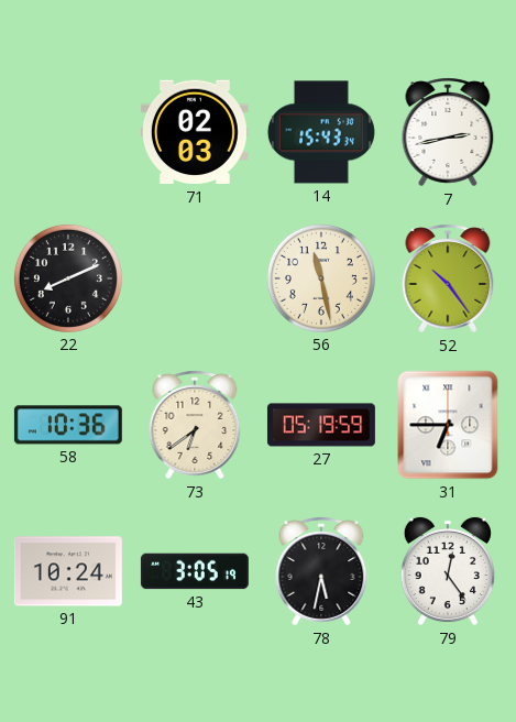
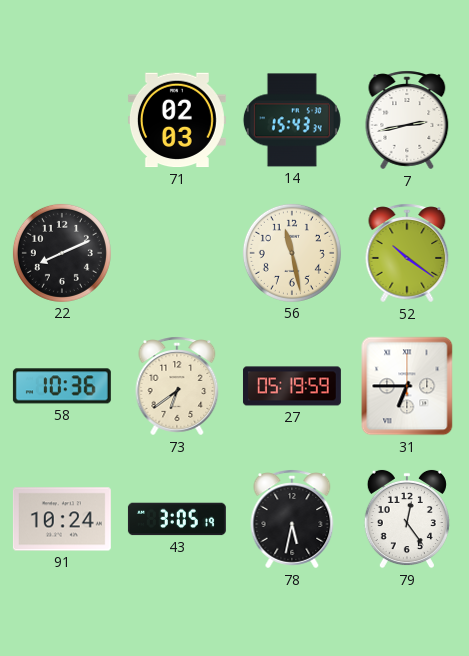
52: 10:24 -> 10:21 (407, 253)
